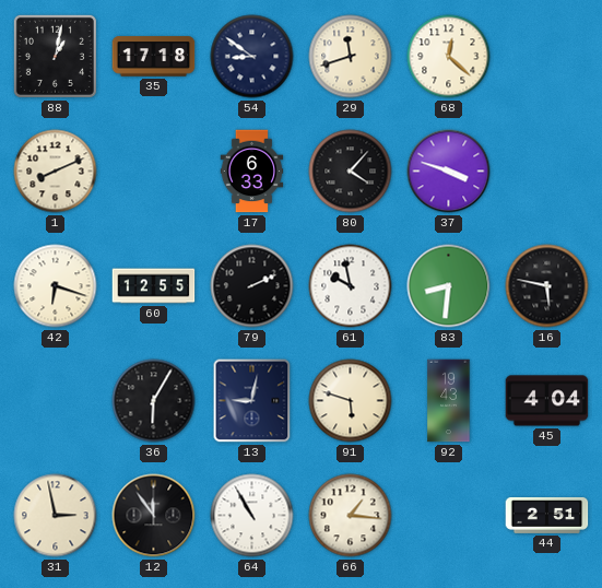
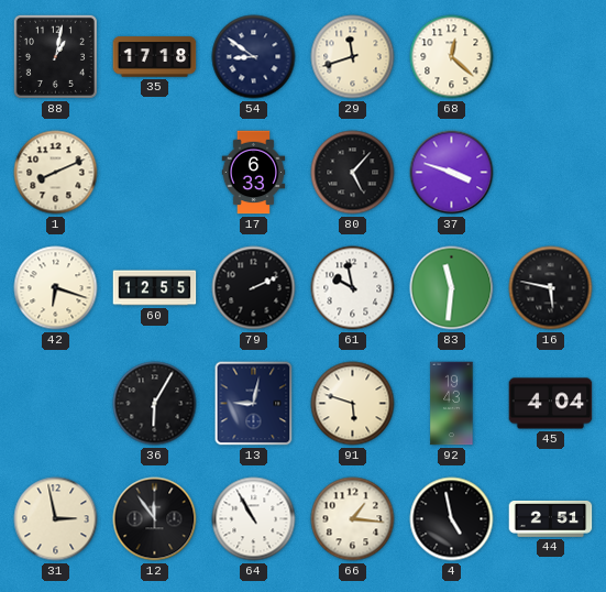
80: 4:07 -> 5:07 (353, 173)
83: 8:31 -> 11:31 (452, 288)
4: none -> 4:58 (452, 519)
